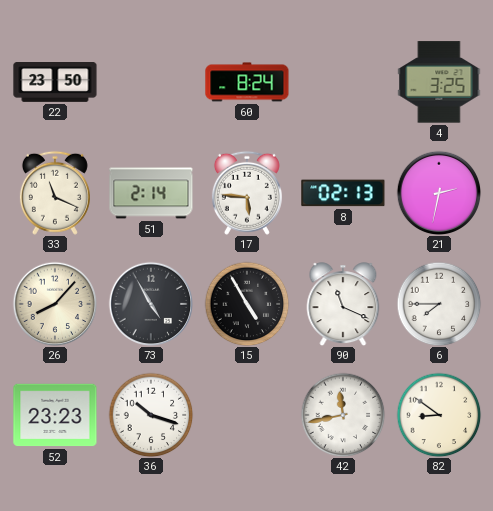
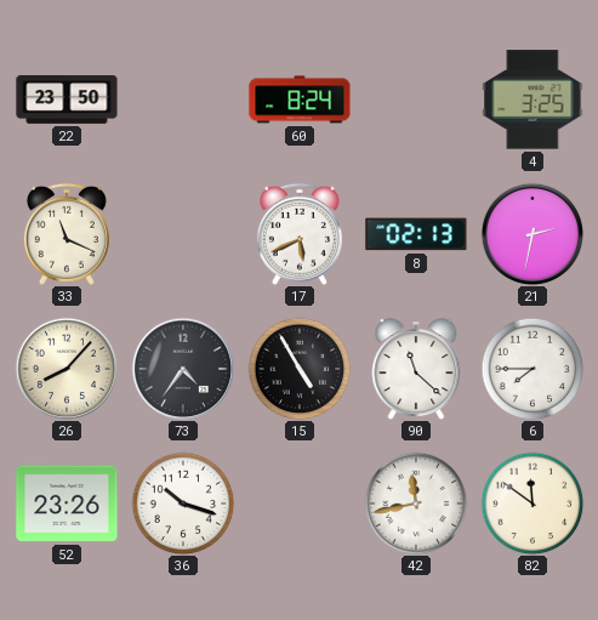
51: 2:14 -> none (151, 193)
17: 5:46 -> 5:41 (300, 234)
73: 4:55 -> 4:36 (183, 369)
90: 11:19 -> 11:22 (416, 369)
52: 23:23 -> 23:26 (67, 504)
82: 8:51 -> 11:51 (532, 504)
